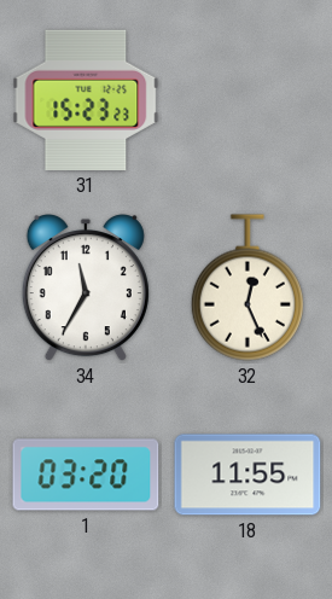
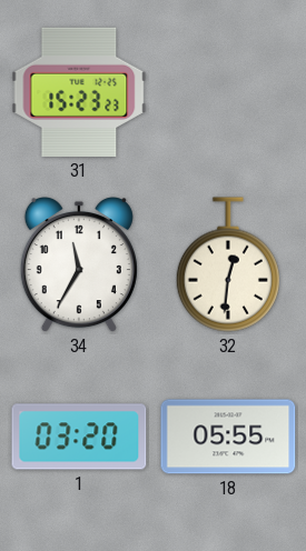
32: 12:26 -> 12:31 (228, 264)
18: 11:55 -> 05:55 (228, 437)
